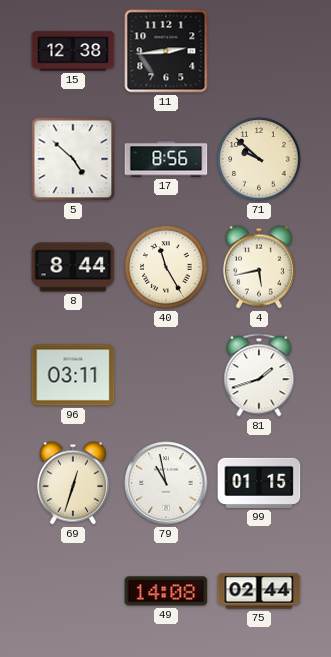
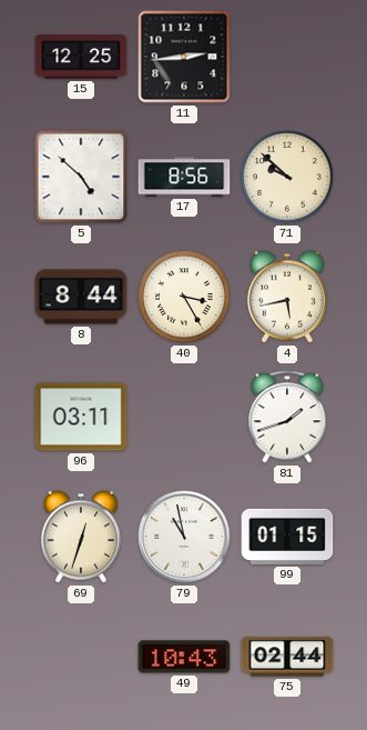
15: 12:38 -> 12:25 (81, 57)
40: 11:25 -> 3:25 (184, 297)
49: 14:08 -> 10:43 (184, 657)
